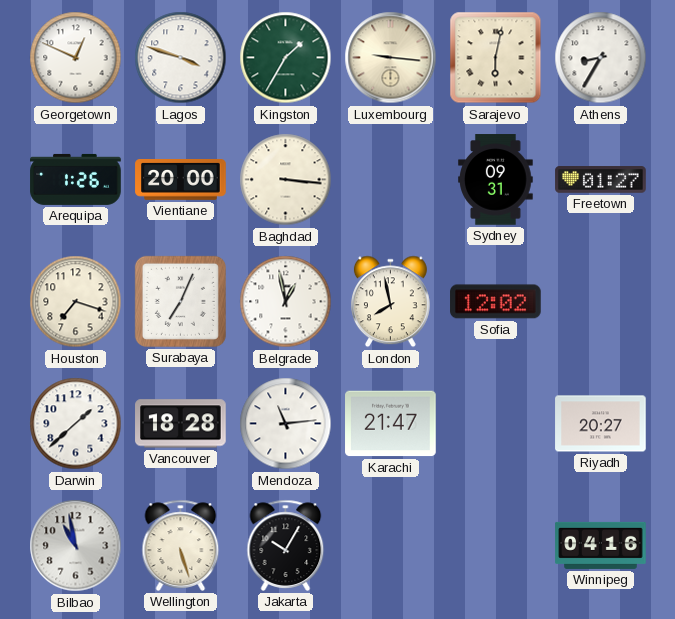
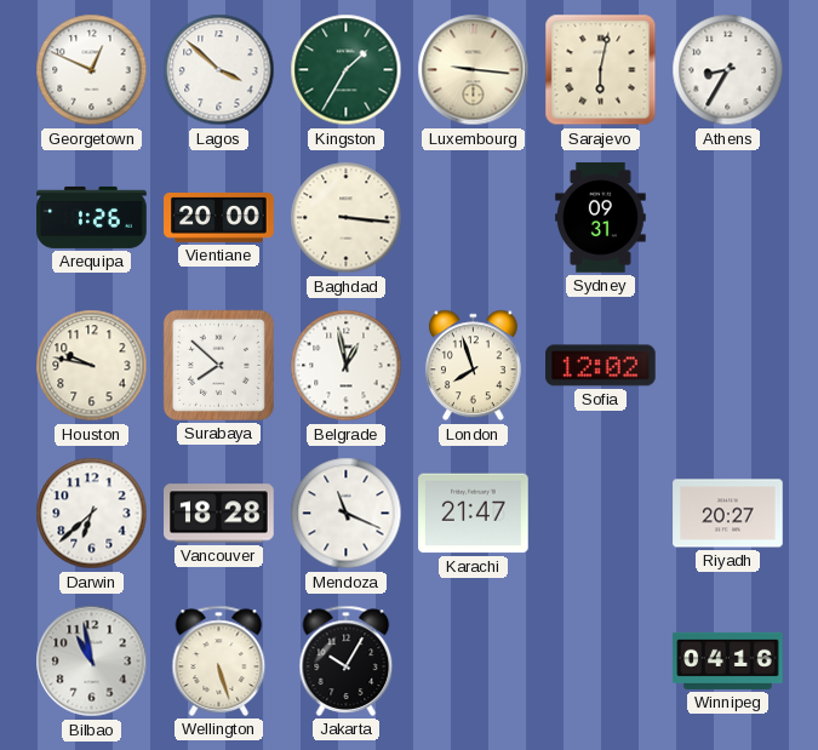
Lagos: 3:48 -> 3:52 (219, 70)
Freetown: 01:27 -> none (601, 180)
Houston: 7:18 -> 9:47 (92, 366)
Surabaya: 7:04 -> 7:52 (218, 365)
London: 7:58 -> 7:57 (473, 366)
Darwin: 1:38 -> 6:38 (92, 514)
Mendoza: 11:14 -> 11:19 (347, 514)
